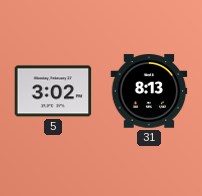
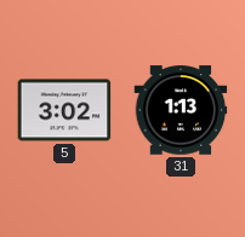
31: 8:13 -> 1:13 (181, 110)
